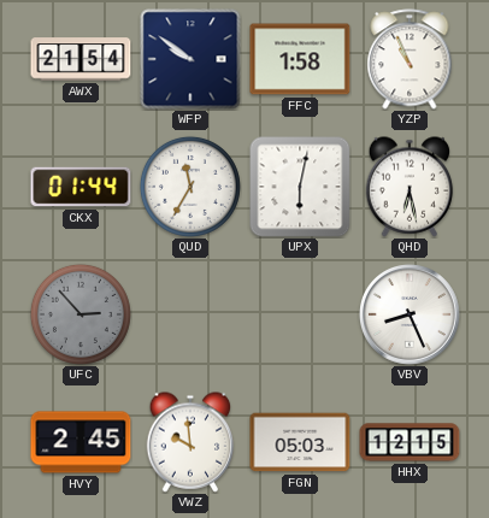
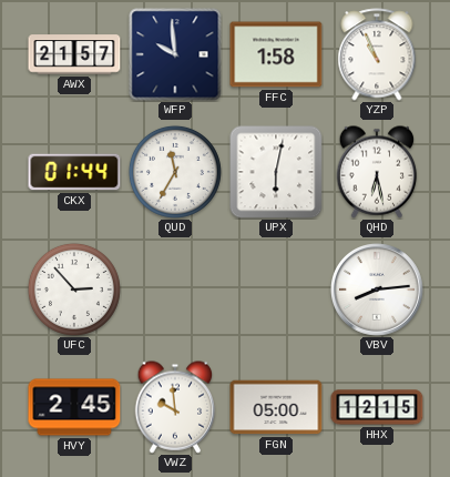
AWX: 21:54 -> 21:57 (74, 54)
WFP: 9:51 -> 9:59 (175, 54)
UFC dial: grey -> white (74, 290)
VBV: 8:26 -> 8:14 (378, 291)
FGN: 05:03 -> 05:00 (276, 407)
